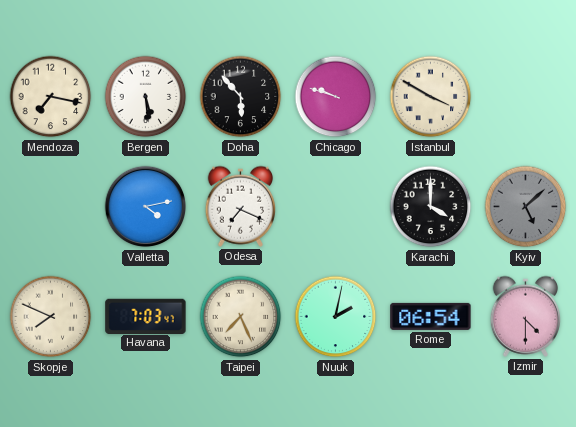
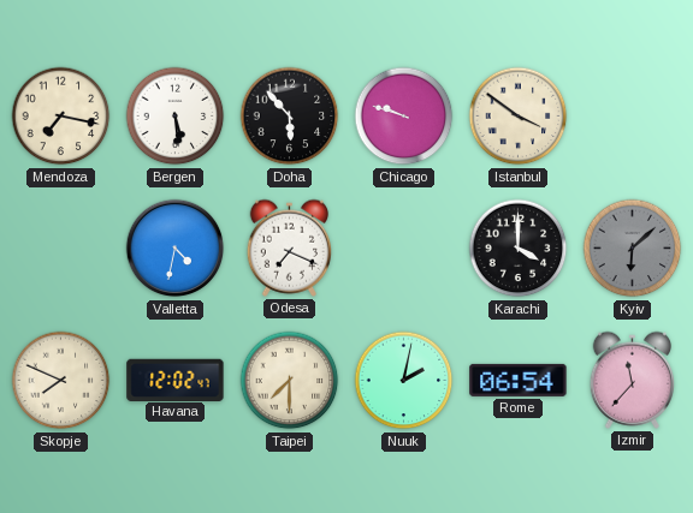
Istanbul: 3:50 -> 3:51 (519, 117)
Valletta: 4:13 -> 4:32 (176, 249)
Kyiv: 5:08 -> 6:08 (633, 249)
Havana: 7:03 -> 12:02 (176, 380)
Taipei: 7:26 -> 7:30 (290, 381)
Izmir: 4:30 -> 11:37 (633, 380)
